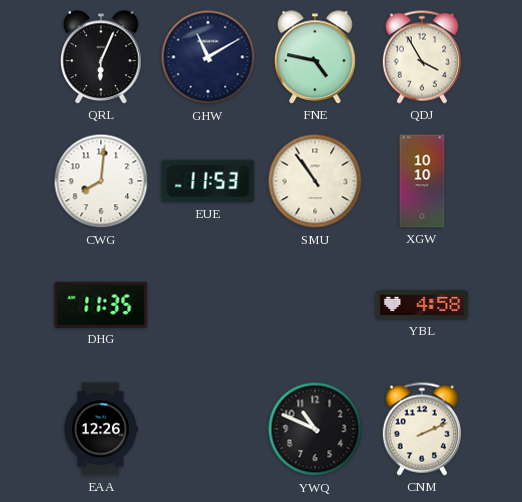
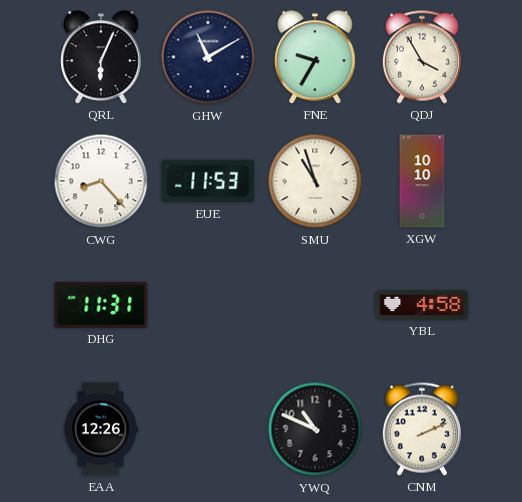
FNE: 4:47 -> 9:35 (315, 57)
CWG: 8:01 -> 8:23 (101, 181)
SMU: 10:54 -> 10:57 (315, 181)
DHG: 11:35 -> 11:31 (101, 305)
